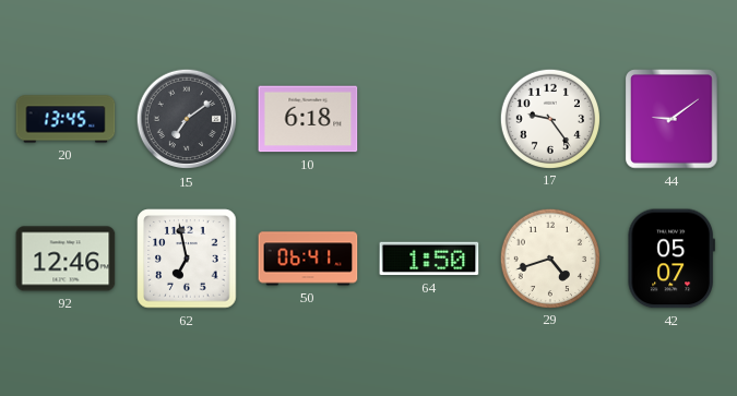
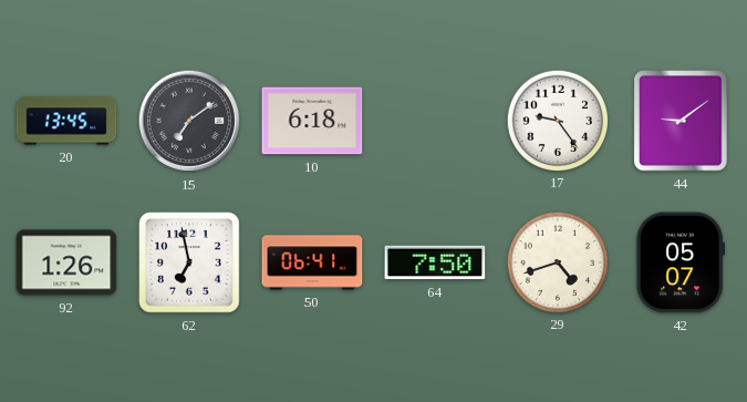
92: 12:46 -> 1:26 (66, 262)
64: 1:50 -> 7:50 (435, 262)
